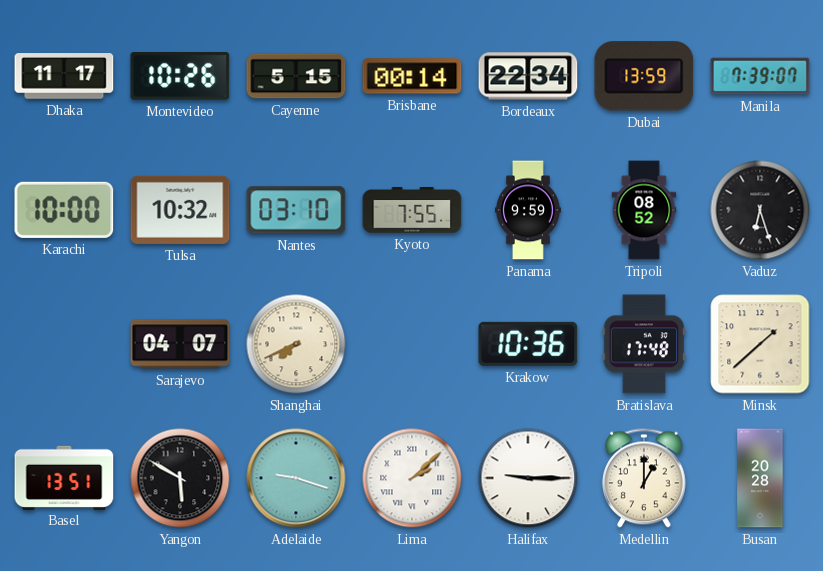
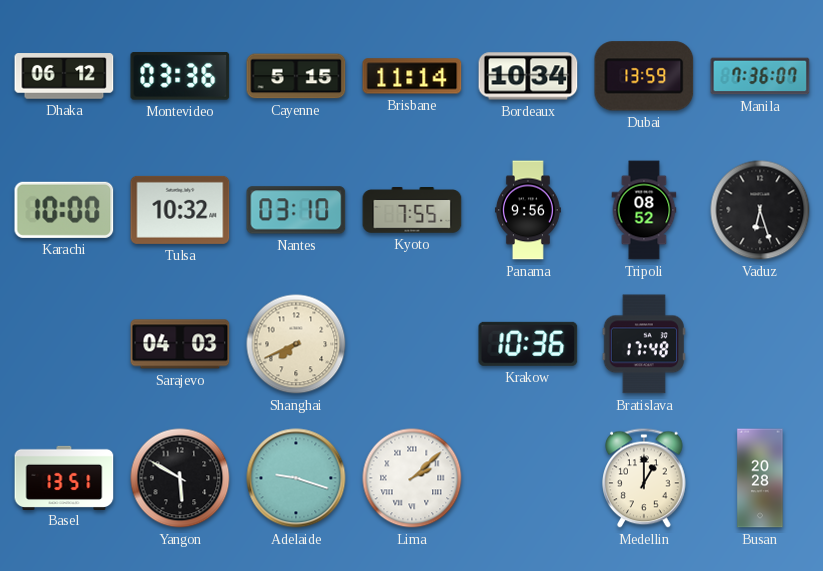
Dhaka: 11:17 -> 06:12 (64, 76)
Montevideo: 10:26 -> 03:36 (180, 77)
Brisbane: 00:14 -> 11:14 (412, 76)
Bordeaux: 22:34 -> 10:34 (528, 76)
Manila: 7:39 -> 7:36 (760, 76)
Panama: 9:59 -> 9:56 (528, 210)
Sarajevo: 04:07 -> 04:03 (180, 344)
Minsk: 1:38 -> none (760, 344)
Halifax: 9:15 -> none (528, 478)
